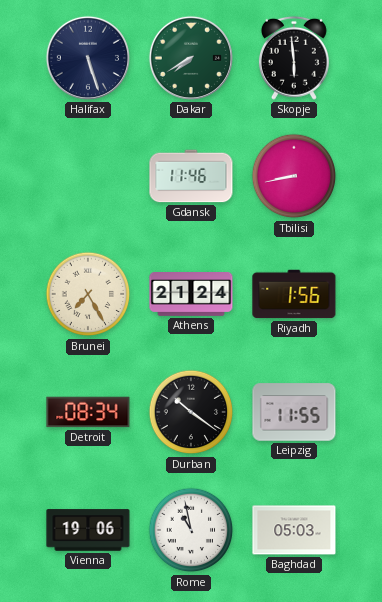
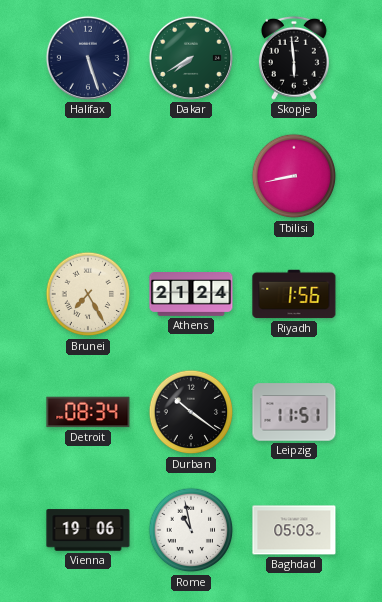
Gdansk: 11:46 -> none (191, 176)
Leipzig: 11:55 -> 11:51 (294, 412)
